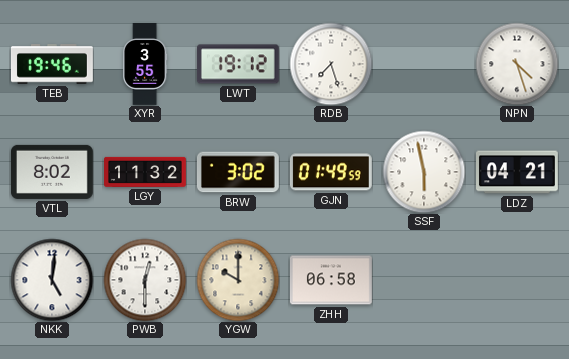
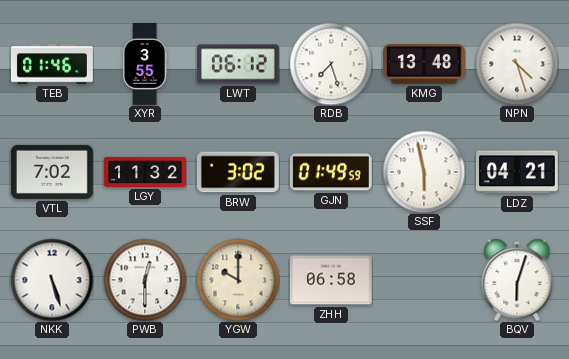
TEB: 19:46 -> 01:46 (53, 64)
LWT: 19:12 -> 06:12 (238, 64)
KMG: none -> 13:48 (424, 64)
VTL: 8:02 -> 7:02 (52, 172)
NKK: 5:01 -> 5:27 (52, 280)
BQV: none -> 6:03 (517, 280)
